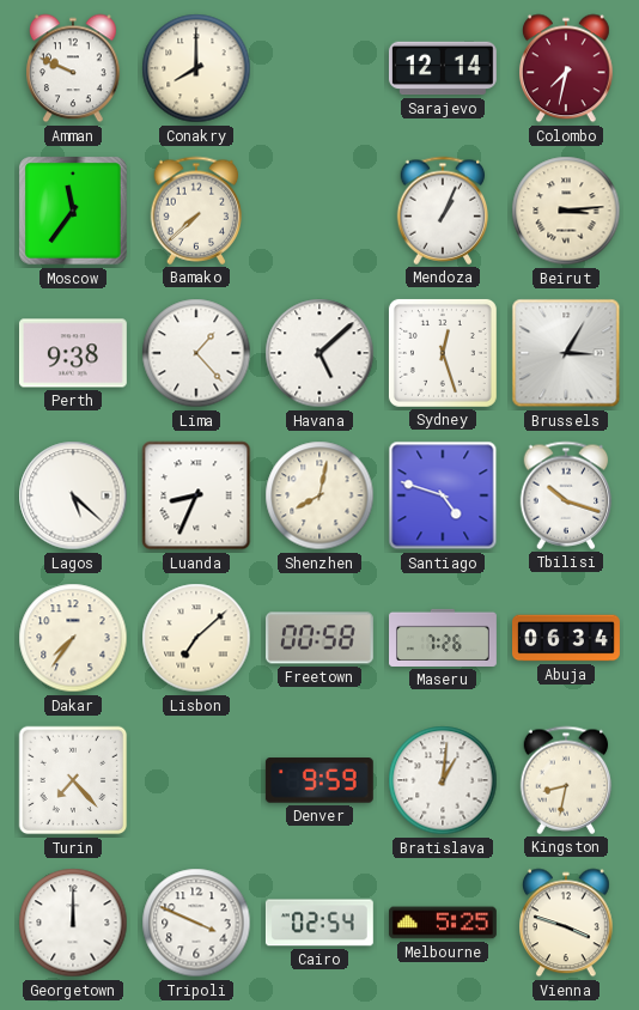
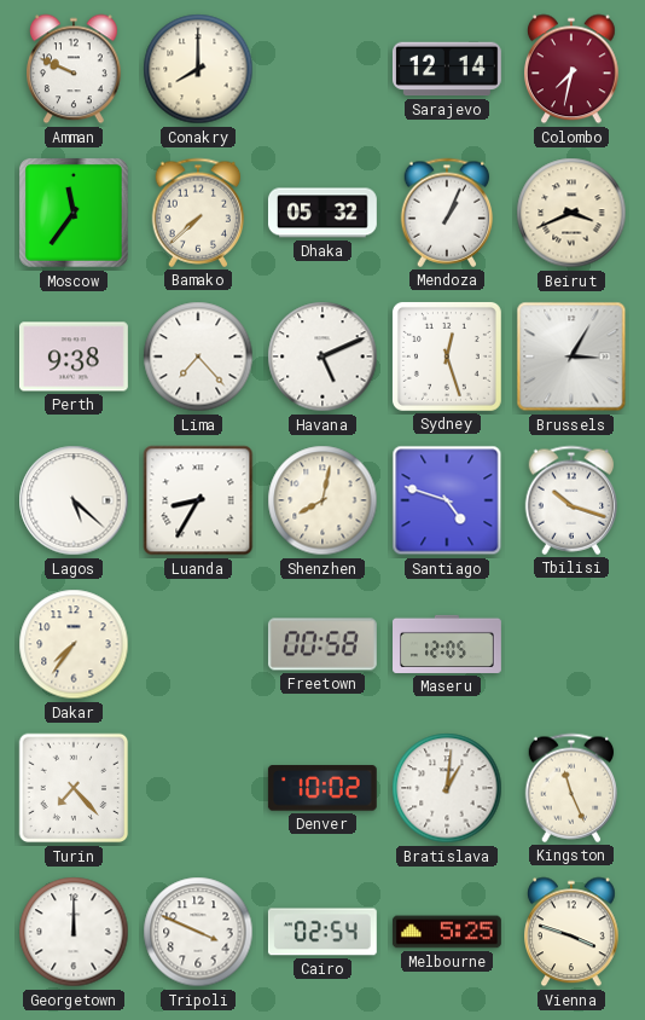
Dhaka: none -> 05:32 (322, 213)
Beirut: 3:14 -> 3:41 (571, 213)
Lima: 1:23 -> 7:23 (198, 357)
Havana: 5:08 -> 5:11 (322, 357)
Luanda: 8:34 -> 8:35 (198, 500)
Lisbon: 7:08 -> none (196, 638)
Maseru: 7:26 -> 12:05 (448, 644)
Abuja: 06:34 -> none (567, 638)
Denver: 9:59 -> 10:02 (322, 788)
Kingston: 8:32 -> 11:26 (571, 788)
